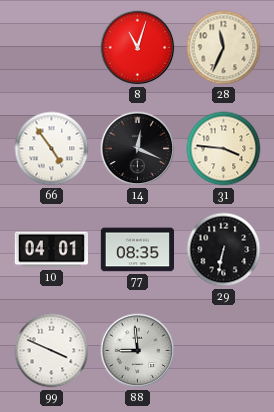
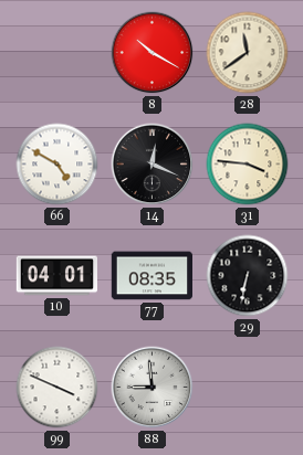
8: 11:03 -> 10:20 (153, 53)
28: 11:34 -> 11:39 (248, 53)
66: 4:54 -> 4:50 (58, 165)
